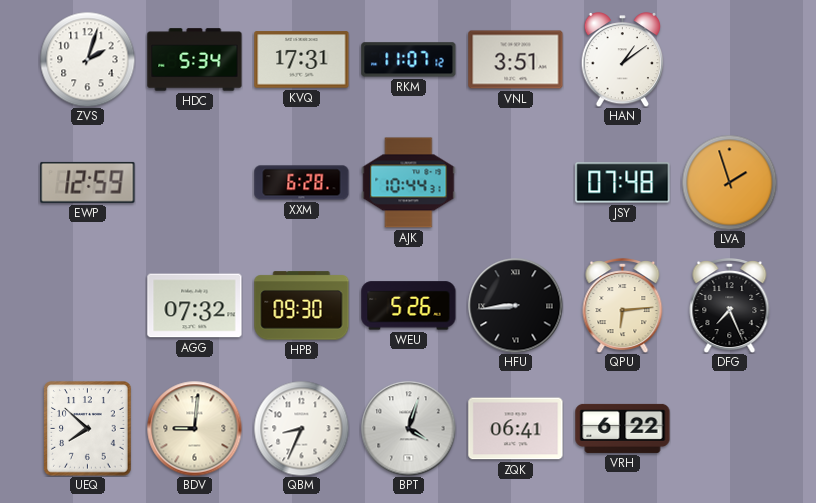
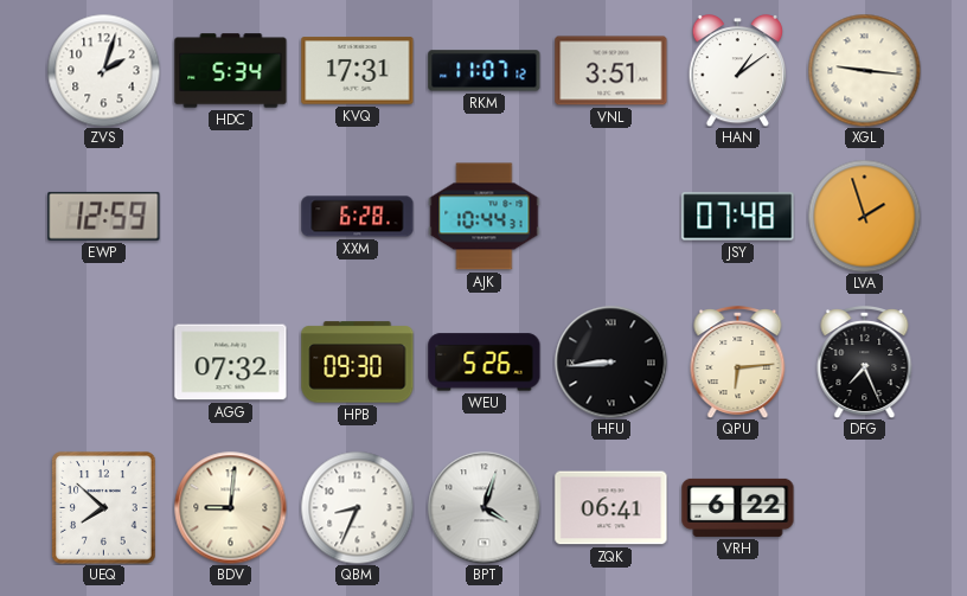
XGL: none -> 9:16 (864, 70)
